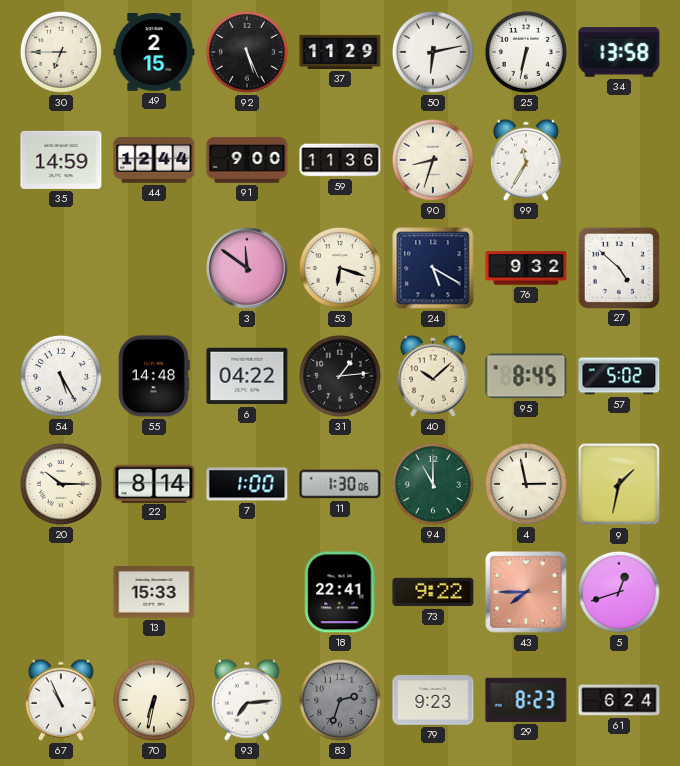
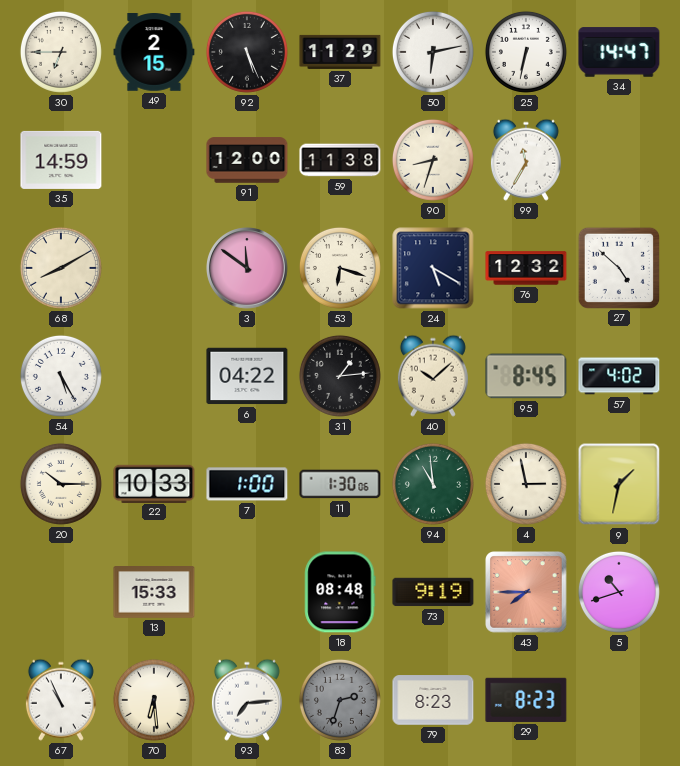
34: 13:58 -> 14:47 (619, 52)
44: 12:44 -> none (154, 160)
91: 9:00 -> 12:00 (247, 160)
59: 11:36 -> 11:38 (340, 160)
68: none -> 8:10 (61, 268)
76: 9:32 -> 12:32 (526, 268)
55: 14:48 -> none (154, 376)
57: 5:02 -> 4:02 (619, 376)
22: 8:14 -> 10:33 (154, 483)
94: 11:00 -> 10:59 (433, 484)
18: 22:41 -> 08:48 (340, 592)
73: 9:22 -> 9:19 (433, 592)
5: 12:42 -> 10:42 (619, 592)
70: 6:32 -> 6:29 (154, 700)
79: 9:23 -> 8:23 (433, 700)
61: 6:24 -> none (619, 700)
